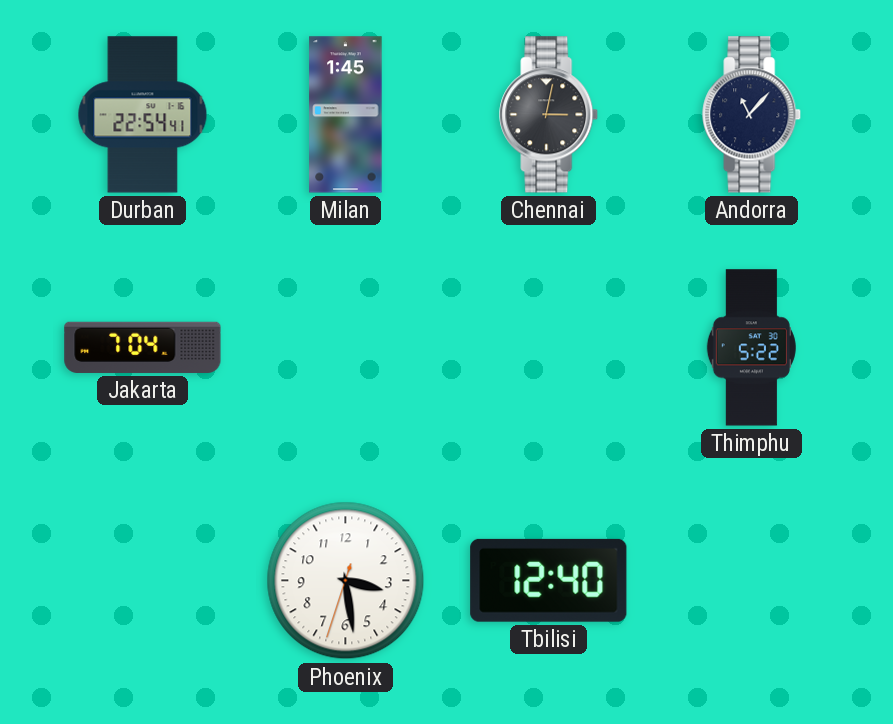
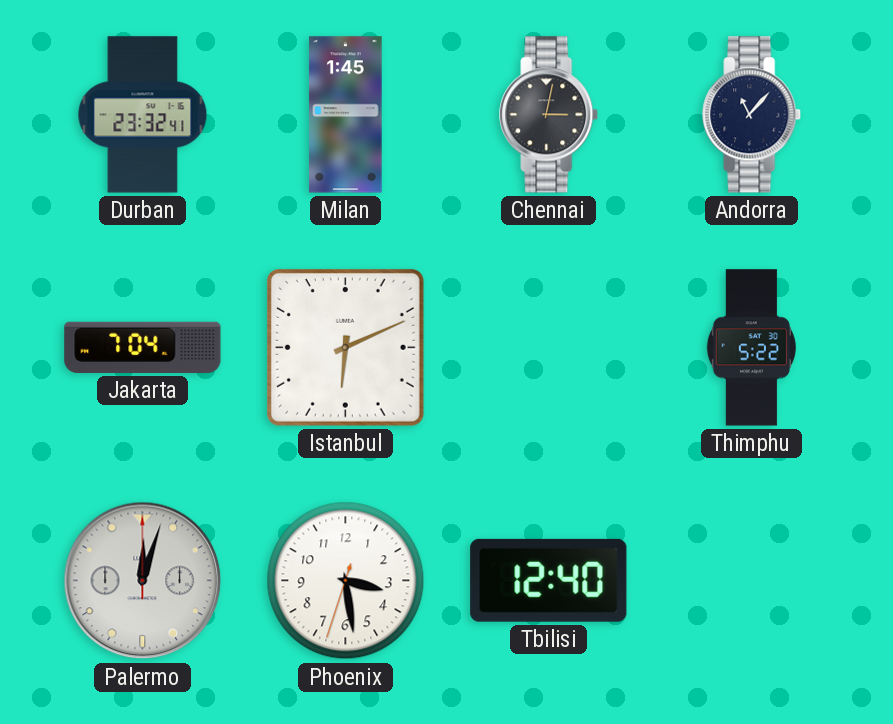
Durban: 22:54 -> 23:32 (143, 115)
Istanbul: none -> 6:11 (345, 347)
Palermo: none -> 12:03 (143, 581)
